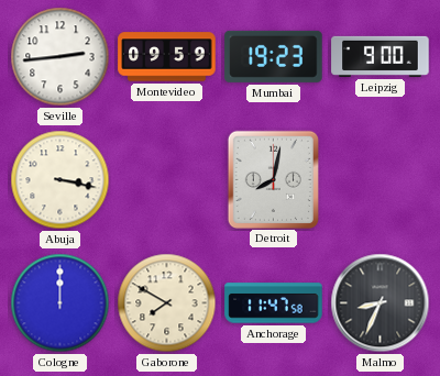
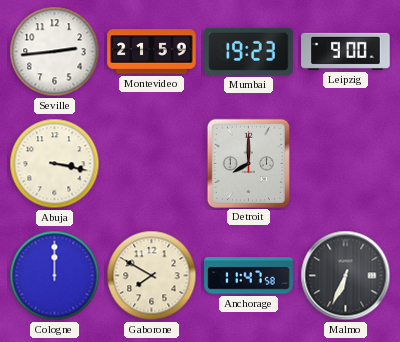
Montevideo: 09:59 -> 21:59 (152, 52)
Detroit: 8:02 -> 8:00 (248, 163)
Malmo: 8:34 -> 6:34 (346, 276)
